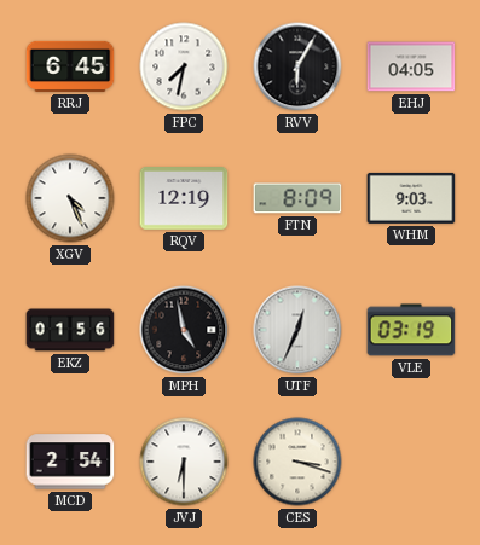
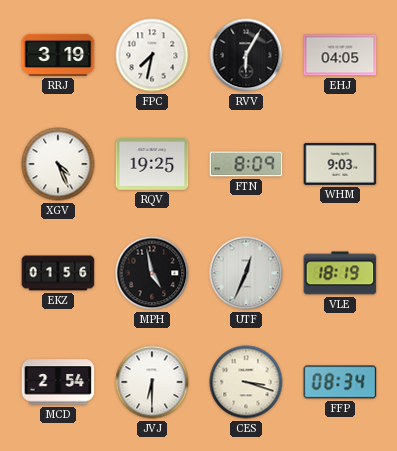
RRJ: 6:45 -> 3:19 (58, 55)
RQV: 12:19 -> 19:25 (152, 165)
VLE: 03:19 -> 18:19 (340, 273)
FFP: none -> 08:34 (340, 382)
